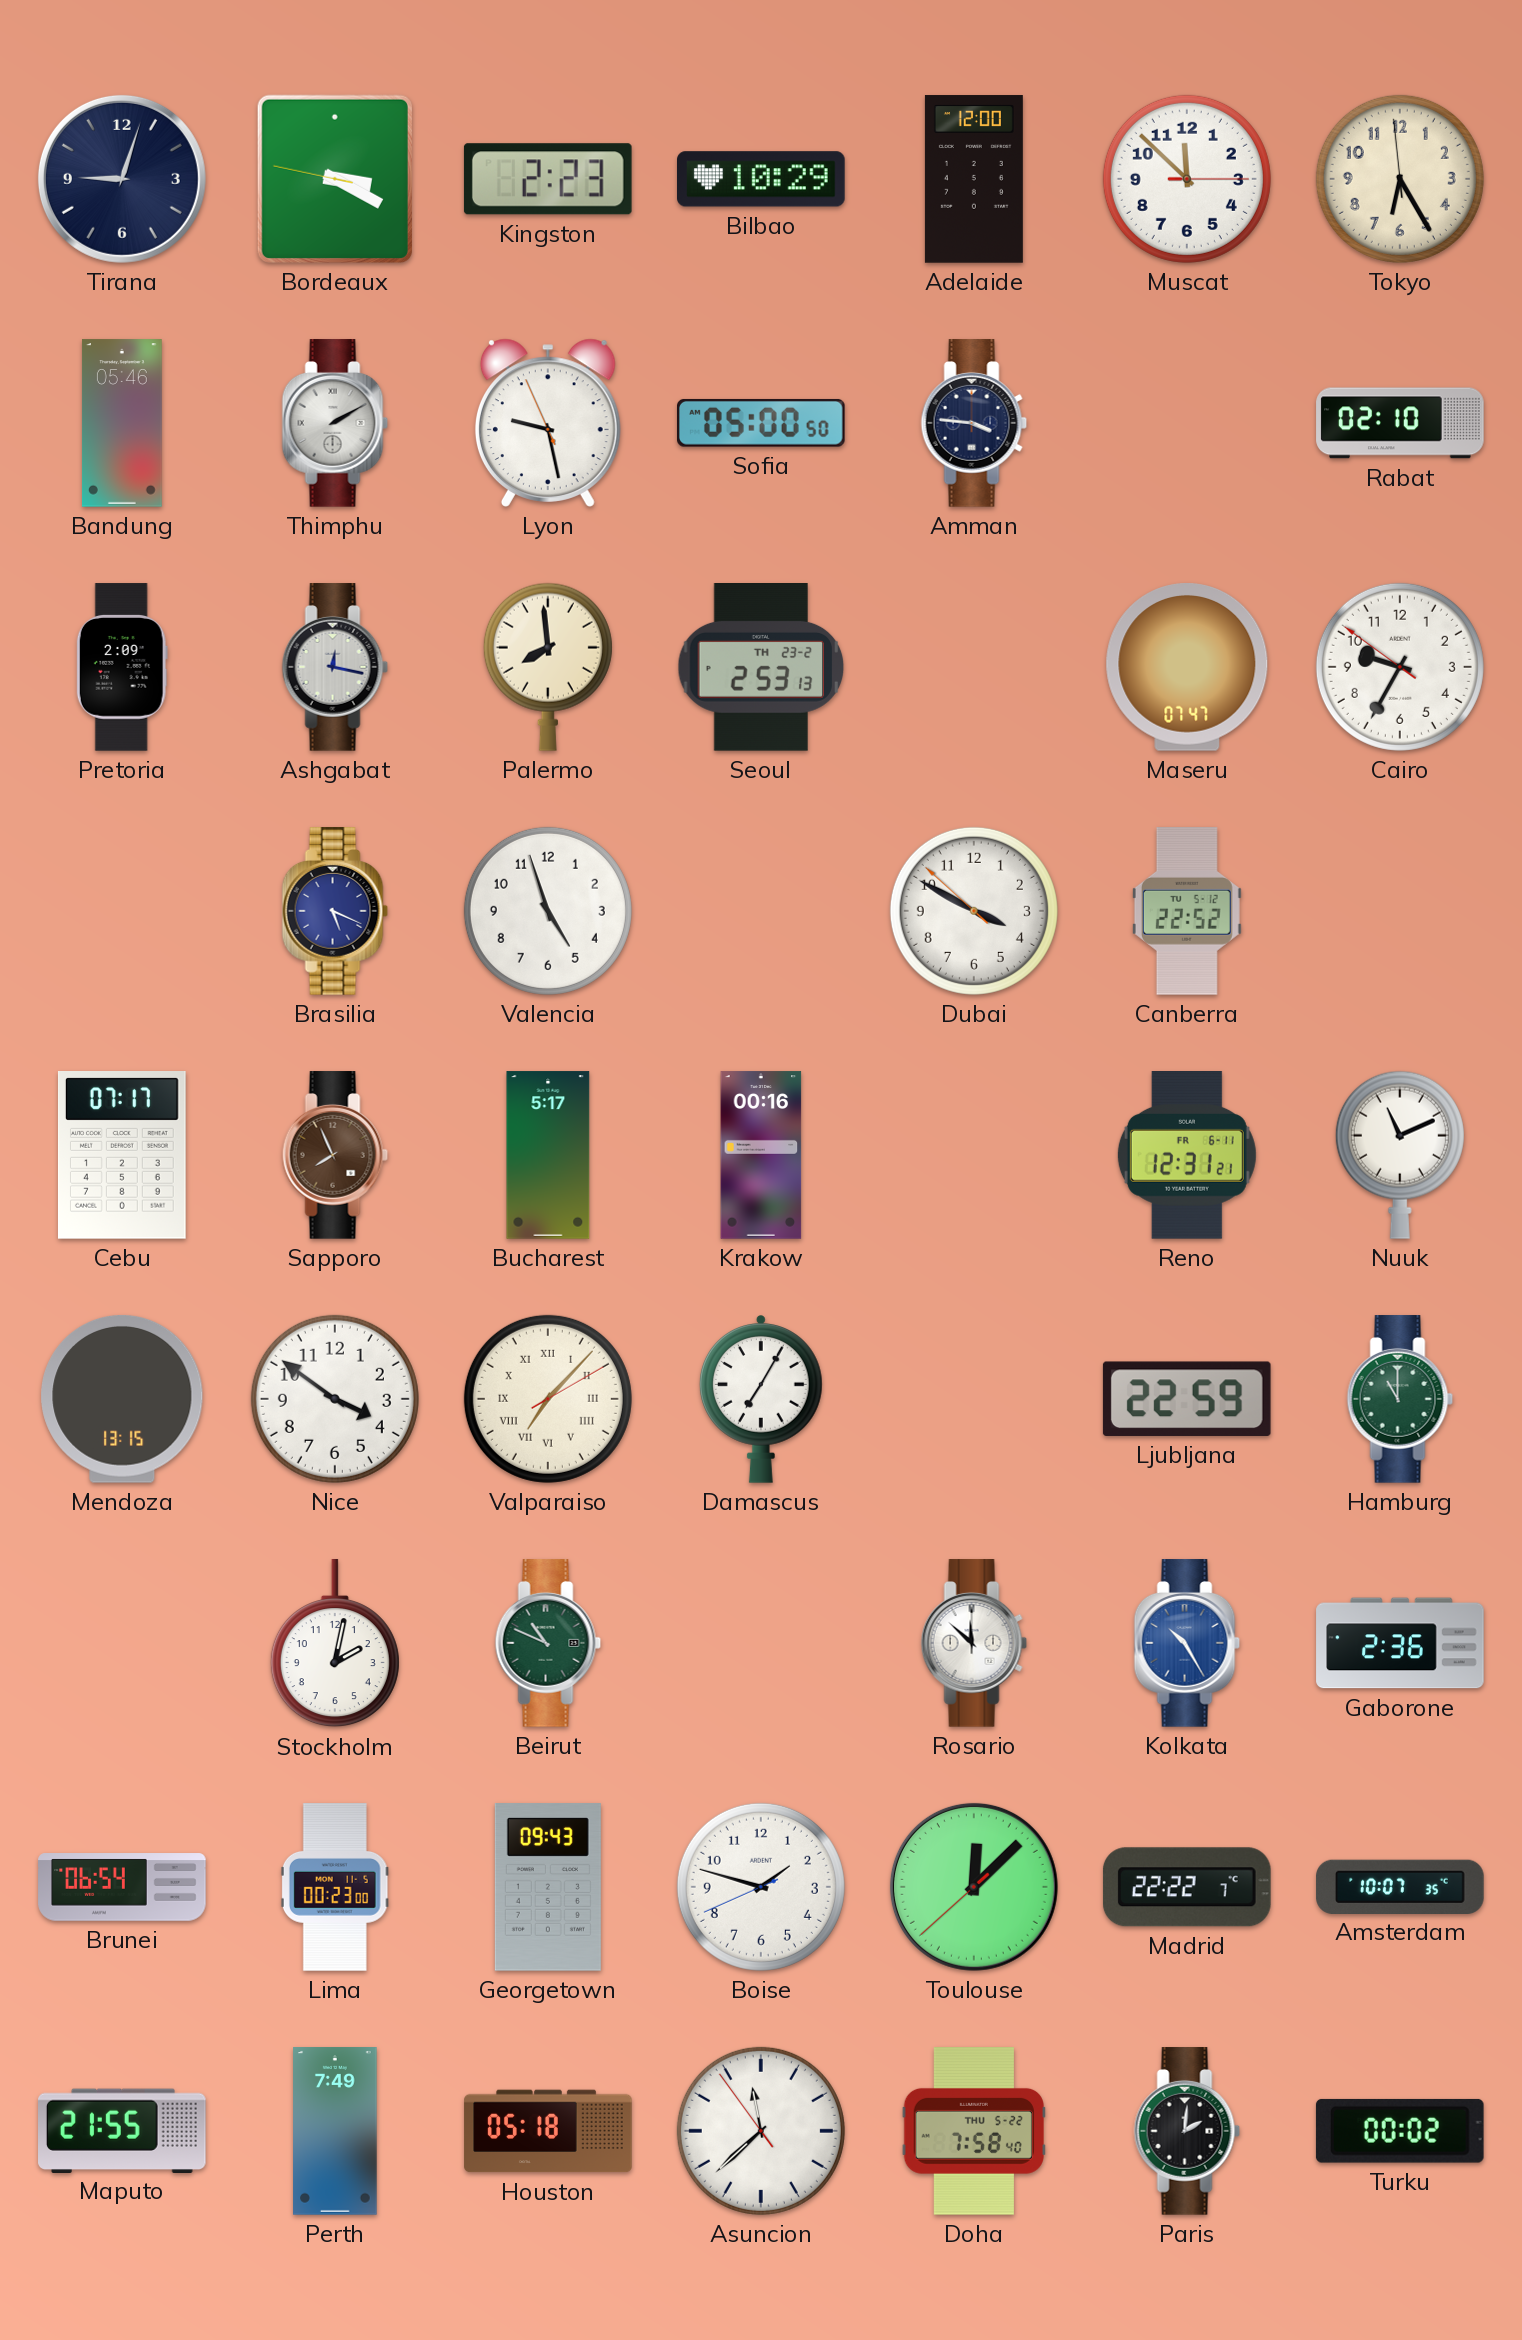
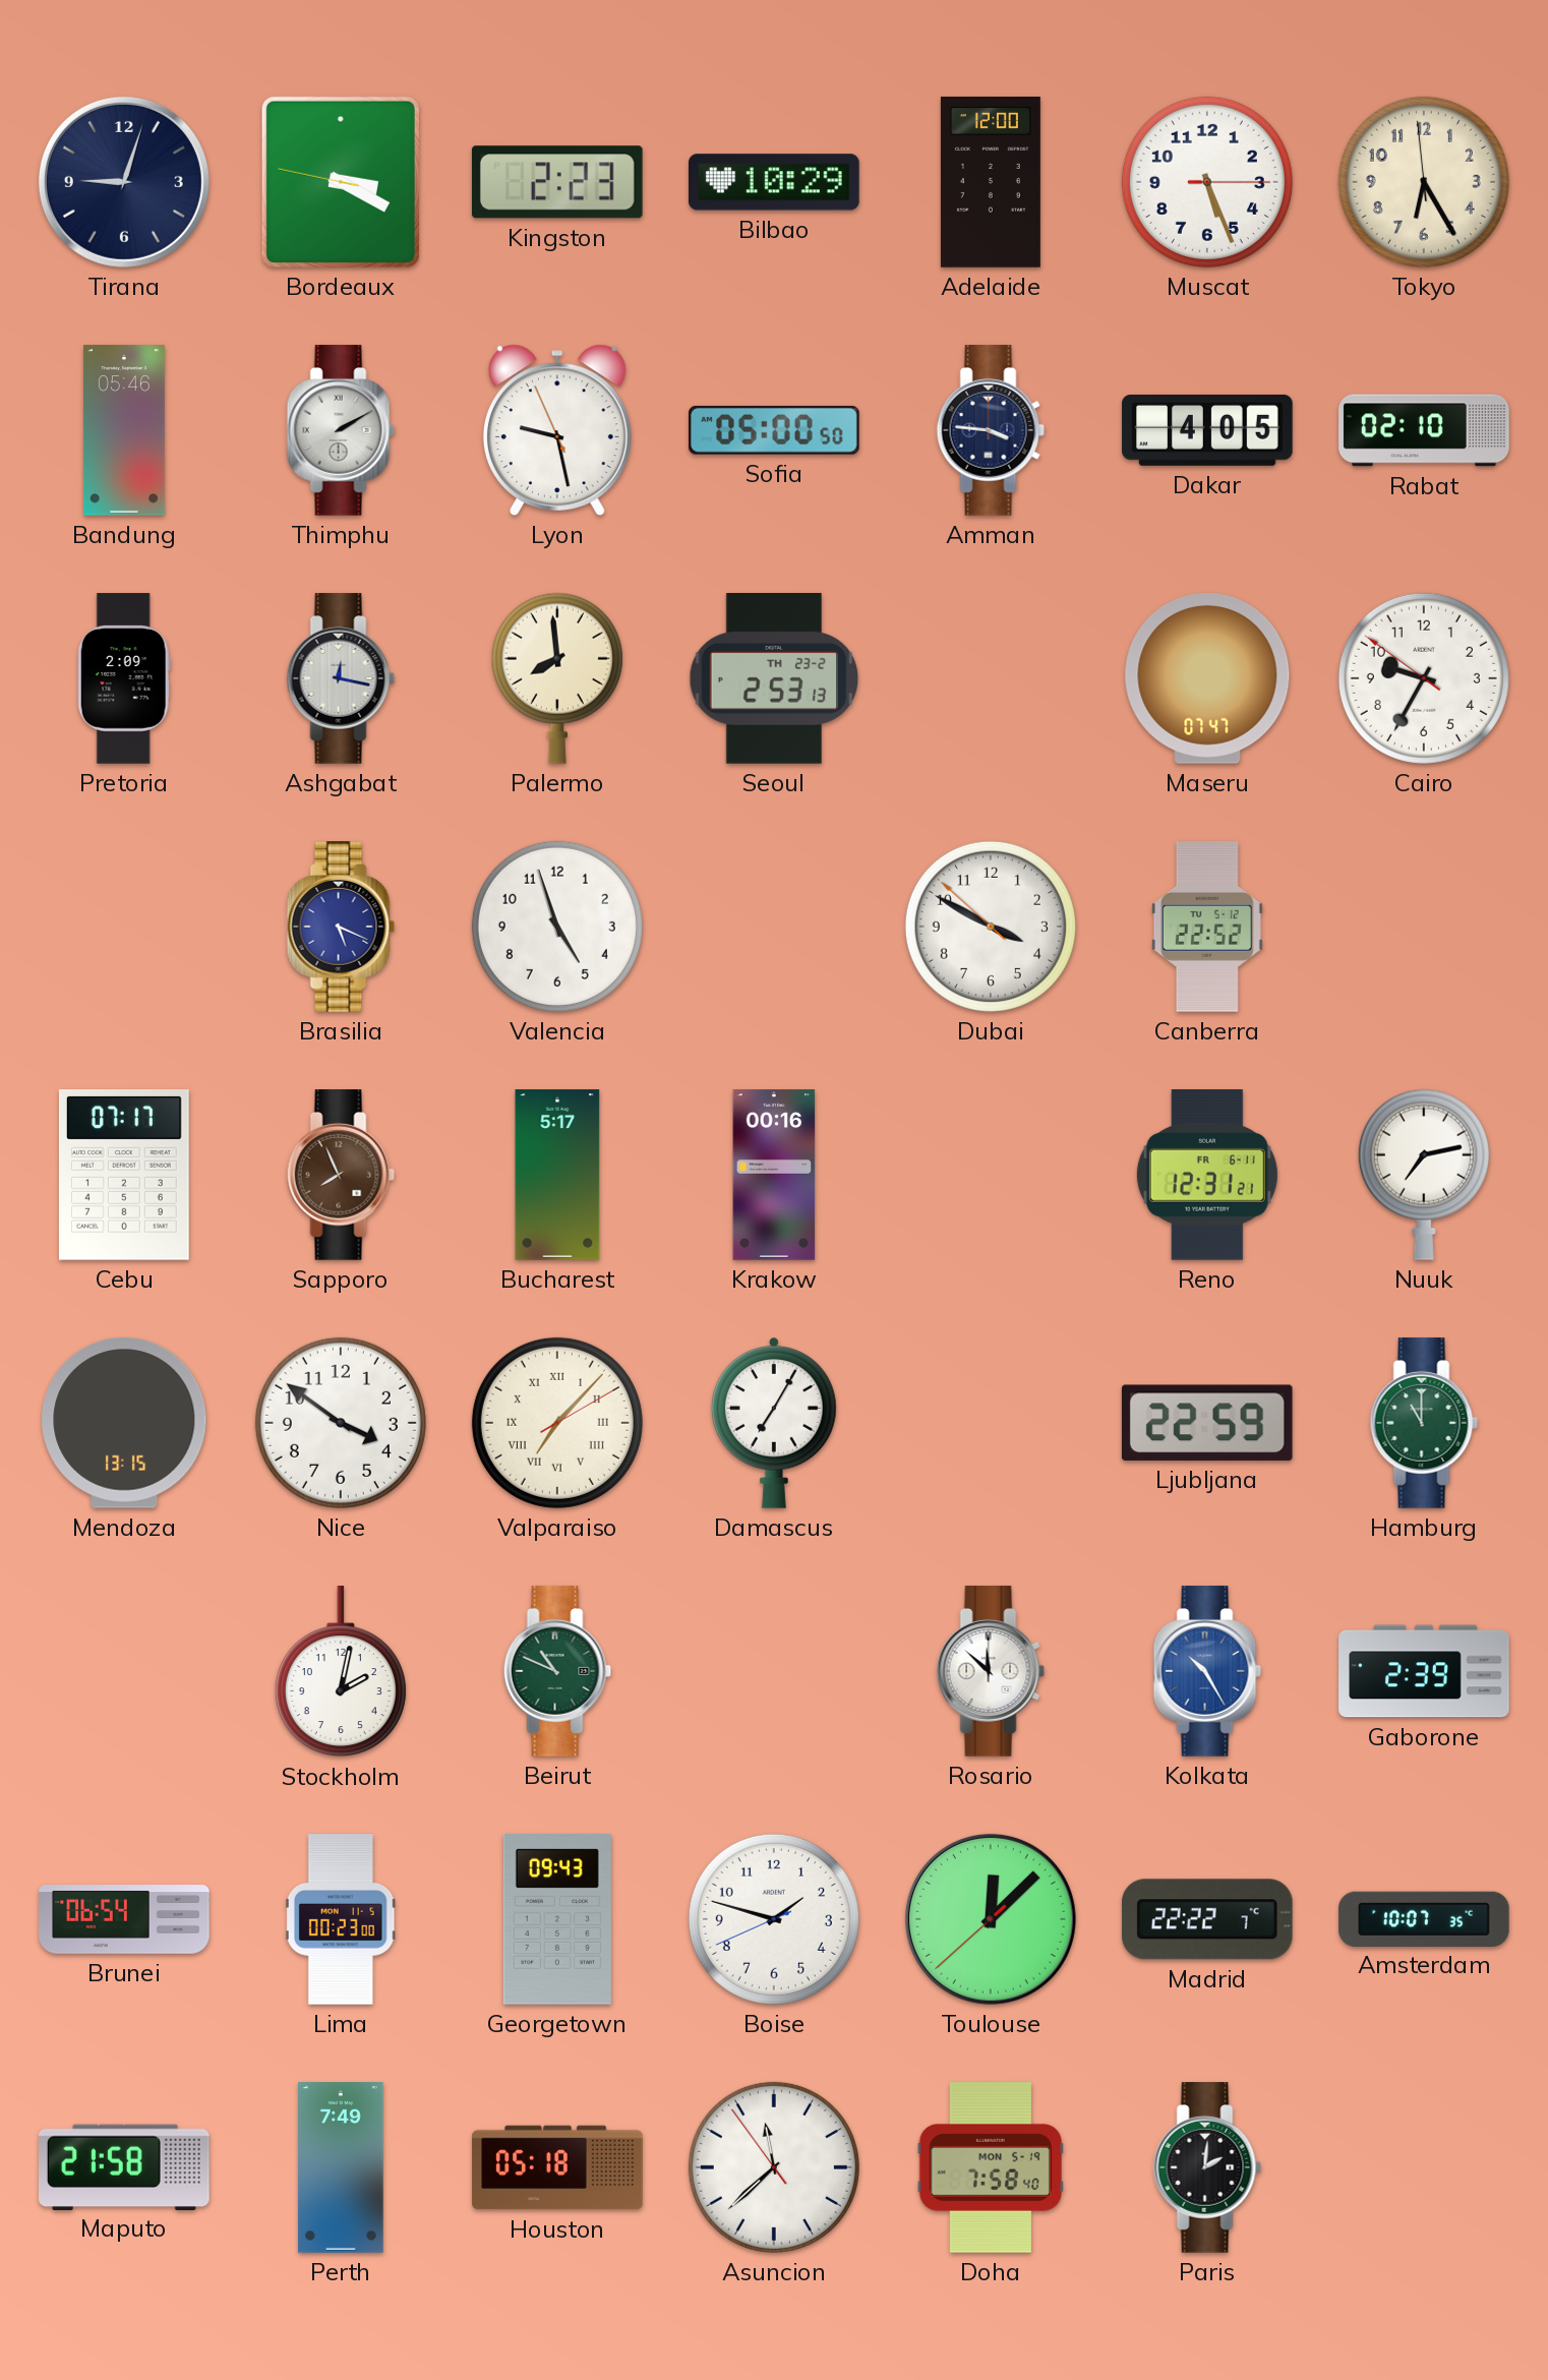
Muscat: 11:52 -> 5:26 (1207, 182)
Dakar: none -> 4:05 (1207, 430)
Nuuk: 11:11 -> 7:13 (1424, 1175)
Gaborone: 2:36 -> 2:39 (1424, 1671)
Maputo: 21:55 -> 21:58 (125, 2166)
Doha date: THU 5-22 -> MON 5-19 (991, 2167)
Turku: 00:02 -> none (1400, 2131)
